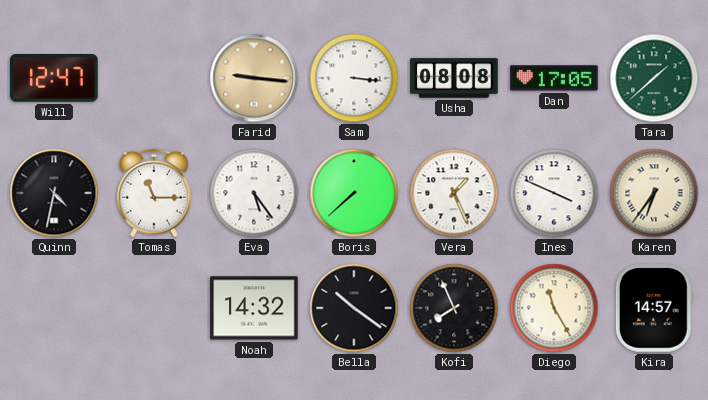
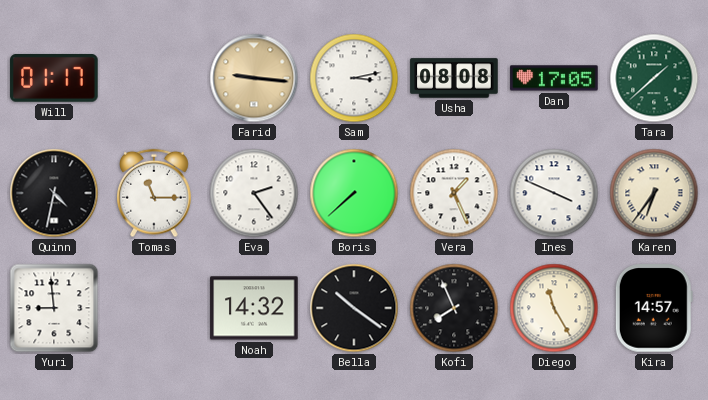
Will: 12:47 -> 01:17 (54, 79)
Sam: 3:16 -> 3:13 (354, 78)
Eva: 5:24 -> 2:24 (254, 193)
Yuri: none -> 8:59 (54, 308)
